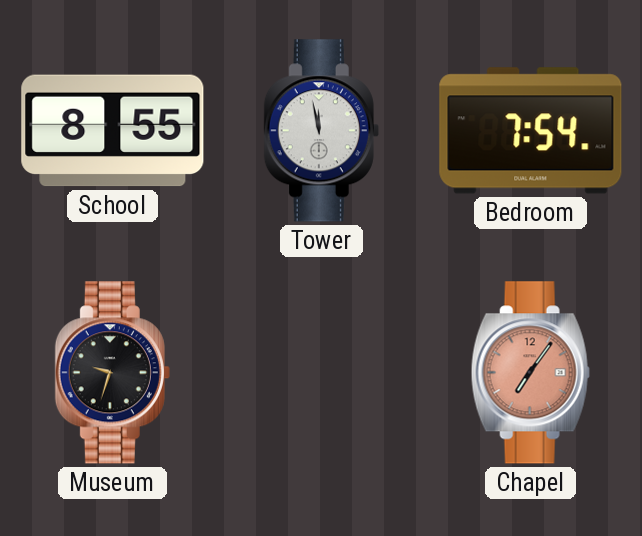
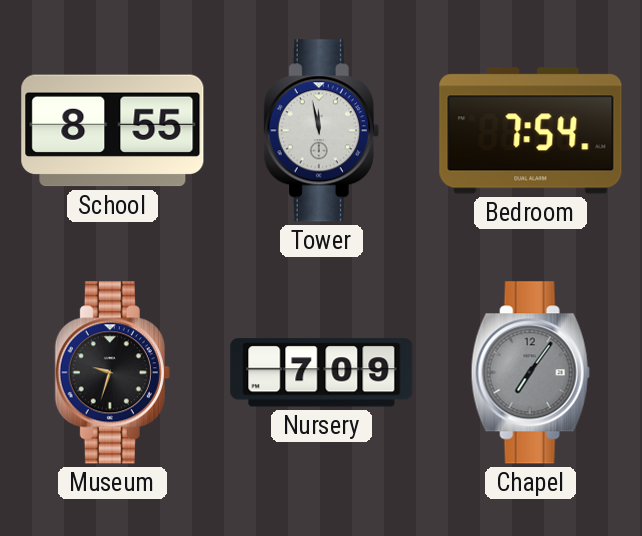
Nursery: none -> 7:09 (322, 373)
Chapel dial: salmon -> grey (530, 373)
